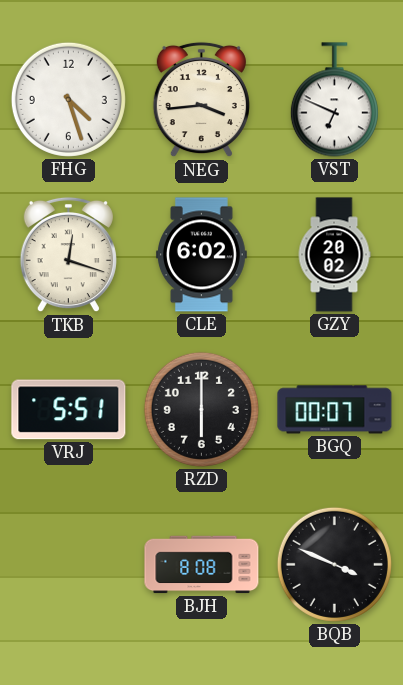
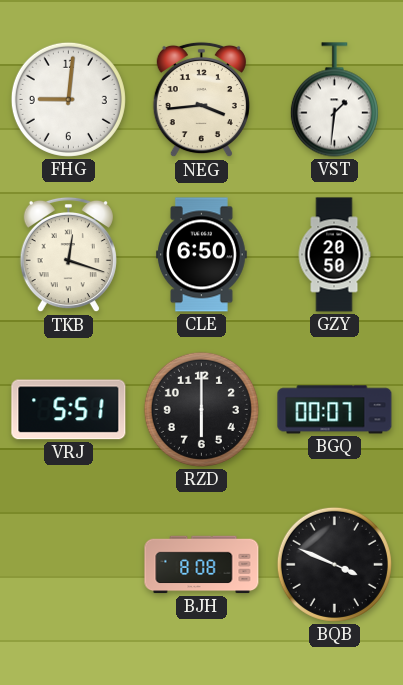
FHG: 4:27 -> 9:01 (68, 99)
VST: 6:49 -> 1:31 (334, 100)
CLE: 6:02 -> 6:50 (201, 255)
GZY: 20:02 -> 20:50 (334, 255)
